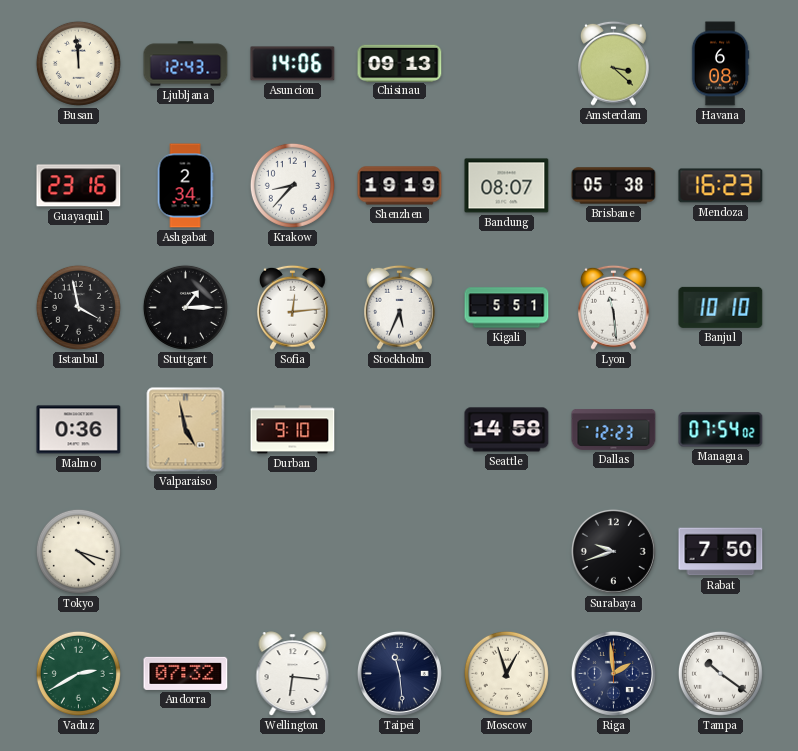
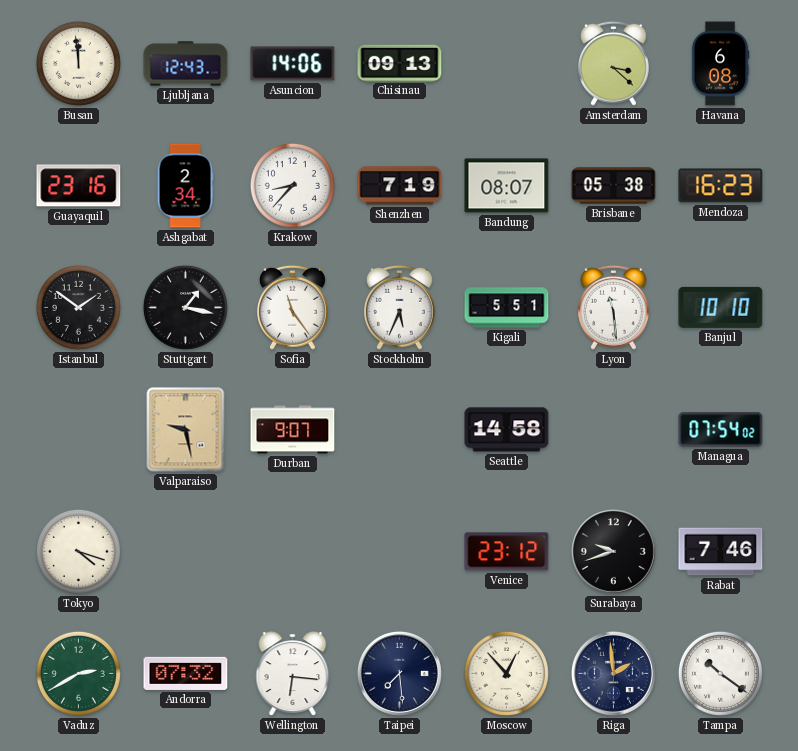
Shenzhen: 19:19 -> 7:19 (400, 186)
Istanbul: 3:58 -> 1:51 (78, 307)
Stuttgart: 1:15 -> 1:17 (185, 307)
Sofia: 12:14 -> 11:24 (293, 307)
Malmo: 0:36 -> none (79, 430)
Valparaiso: 4:58 -> 9:28 (186, 430)
Durban: 9:10 -> 9:07 (293, 430)
Dallas: 12:23 -> none (614, 430)
Venice: none -> 23:12 (507, 552)
Rabat: 7:50 -> 7:46 (721, 552)
Taipei: 11:29 -> 7:29 (399, 673)
Moscow: 12:57 -> 12:53 (506, 673)
